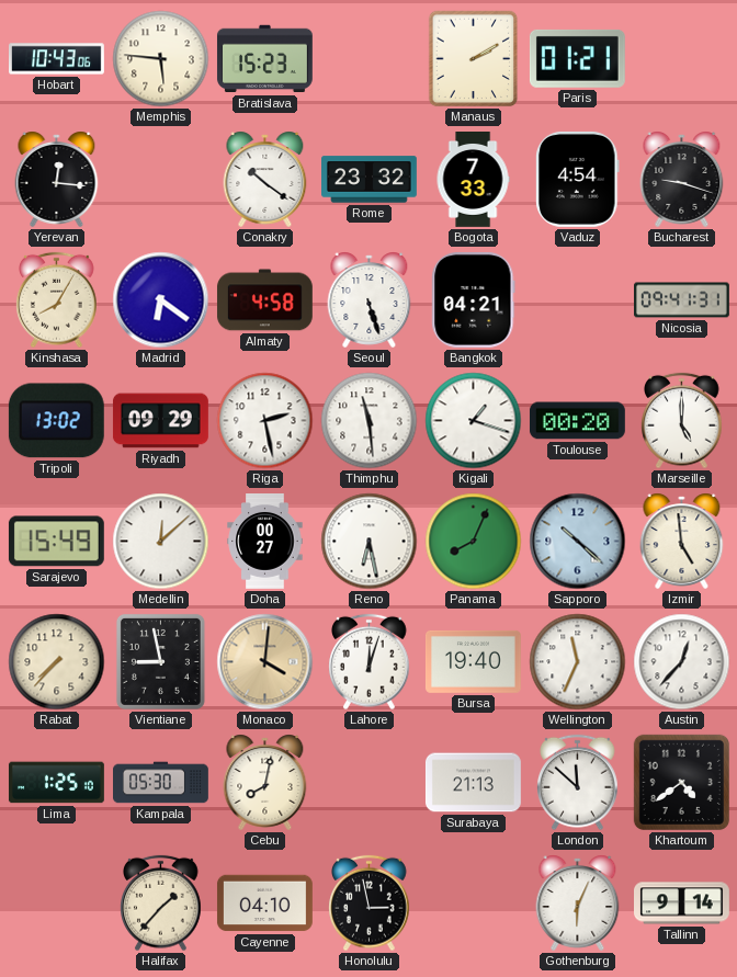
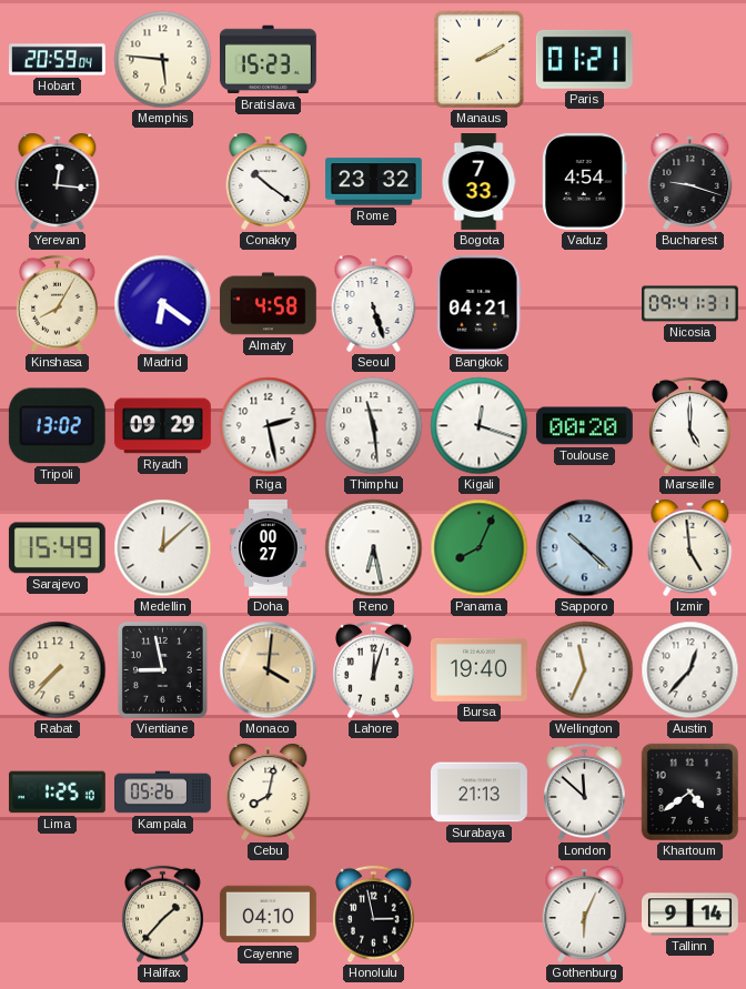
Hobart: 10:43 -> 20:59 (58, 60)
Kigali: 1:18 -> 12:18 (480, 426)
Kampala: 05:30 -> 05:26 (163, 793)
